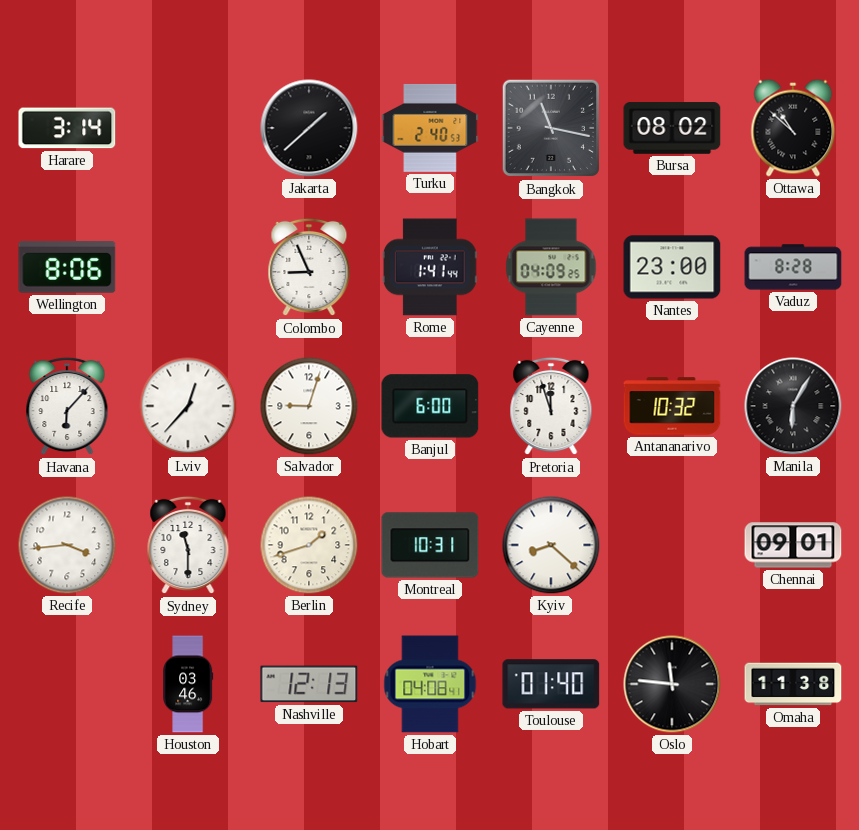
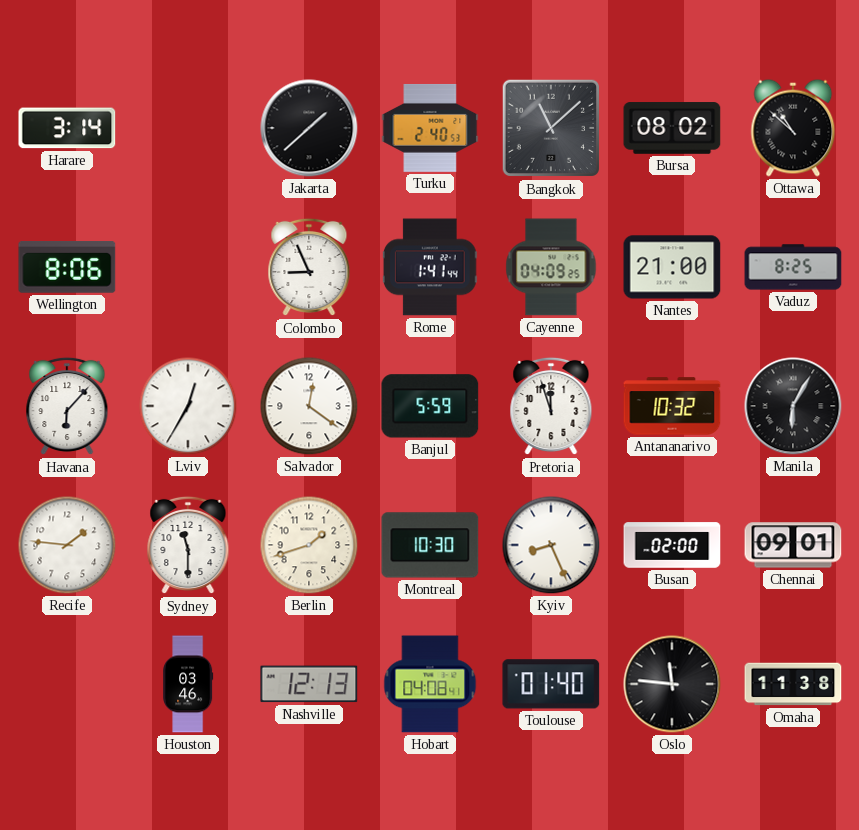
Bangkok: 11:17 -> 11:08 (551, 128)
Nantes: 23:00 -> 21:00 (672, 267)
Vaduz: 8:28 -> 8:25 (793, 267)
Lviv: 12:37 -> 12:35 (188, 406)
Salvador: 9:03 -> 12:21 (309, 406)
Banjul: 6:00 -> 5:59 (430, 406)
Recife: 3:44 -> 1:46 (67, 545)
Montreal: 10:31 -> 10:30 (430, 545)
Kyiv: 8:22 -> 8:26 (551, 545)
Busan: none -> 02:00 (672, 545)
